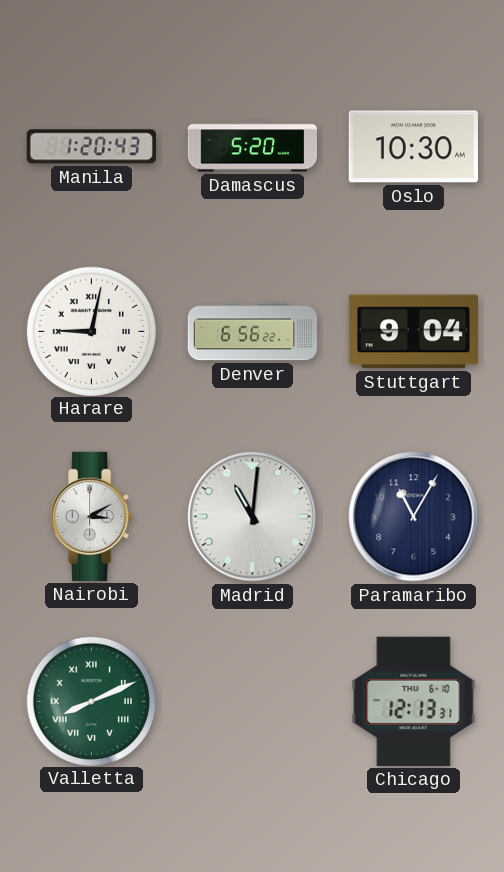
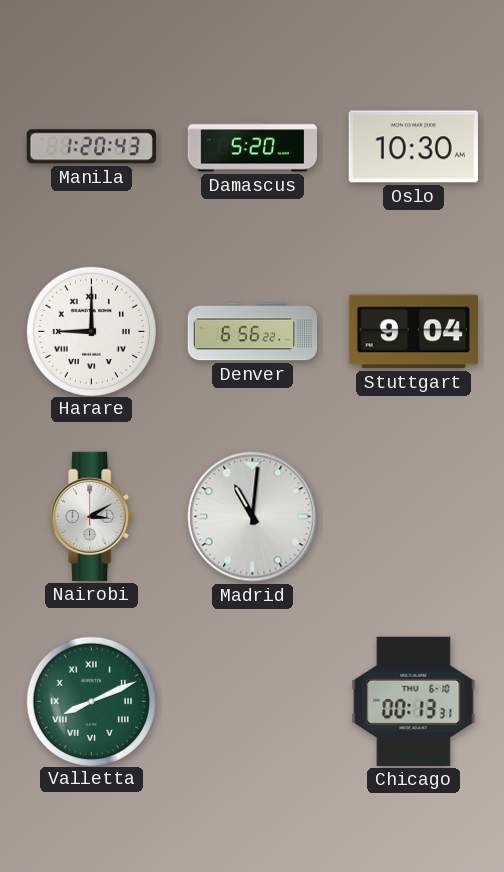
Harare: 9:02 -> 9:00 (91, 331)
Paramaribo: 11:05 -> none (414, 517)
Chicago: 12:13 -> 00:13 (414, 701)
